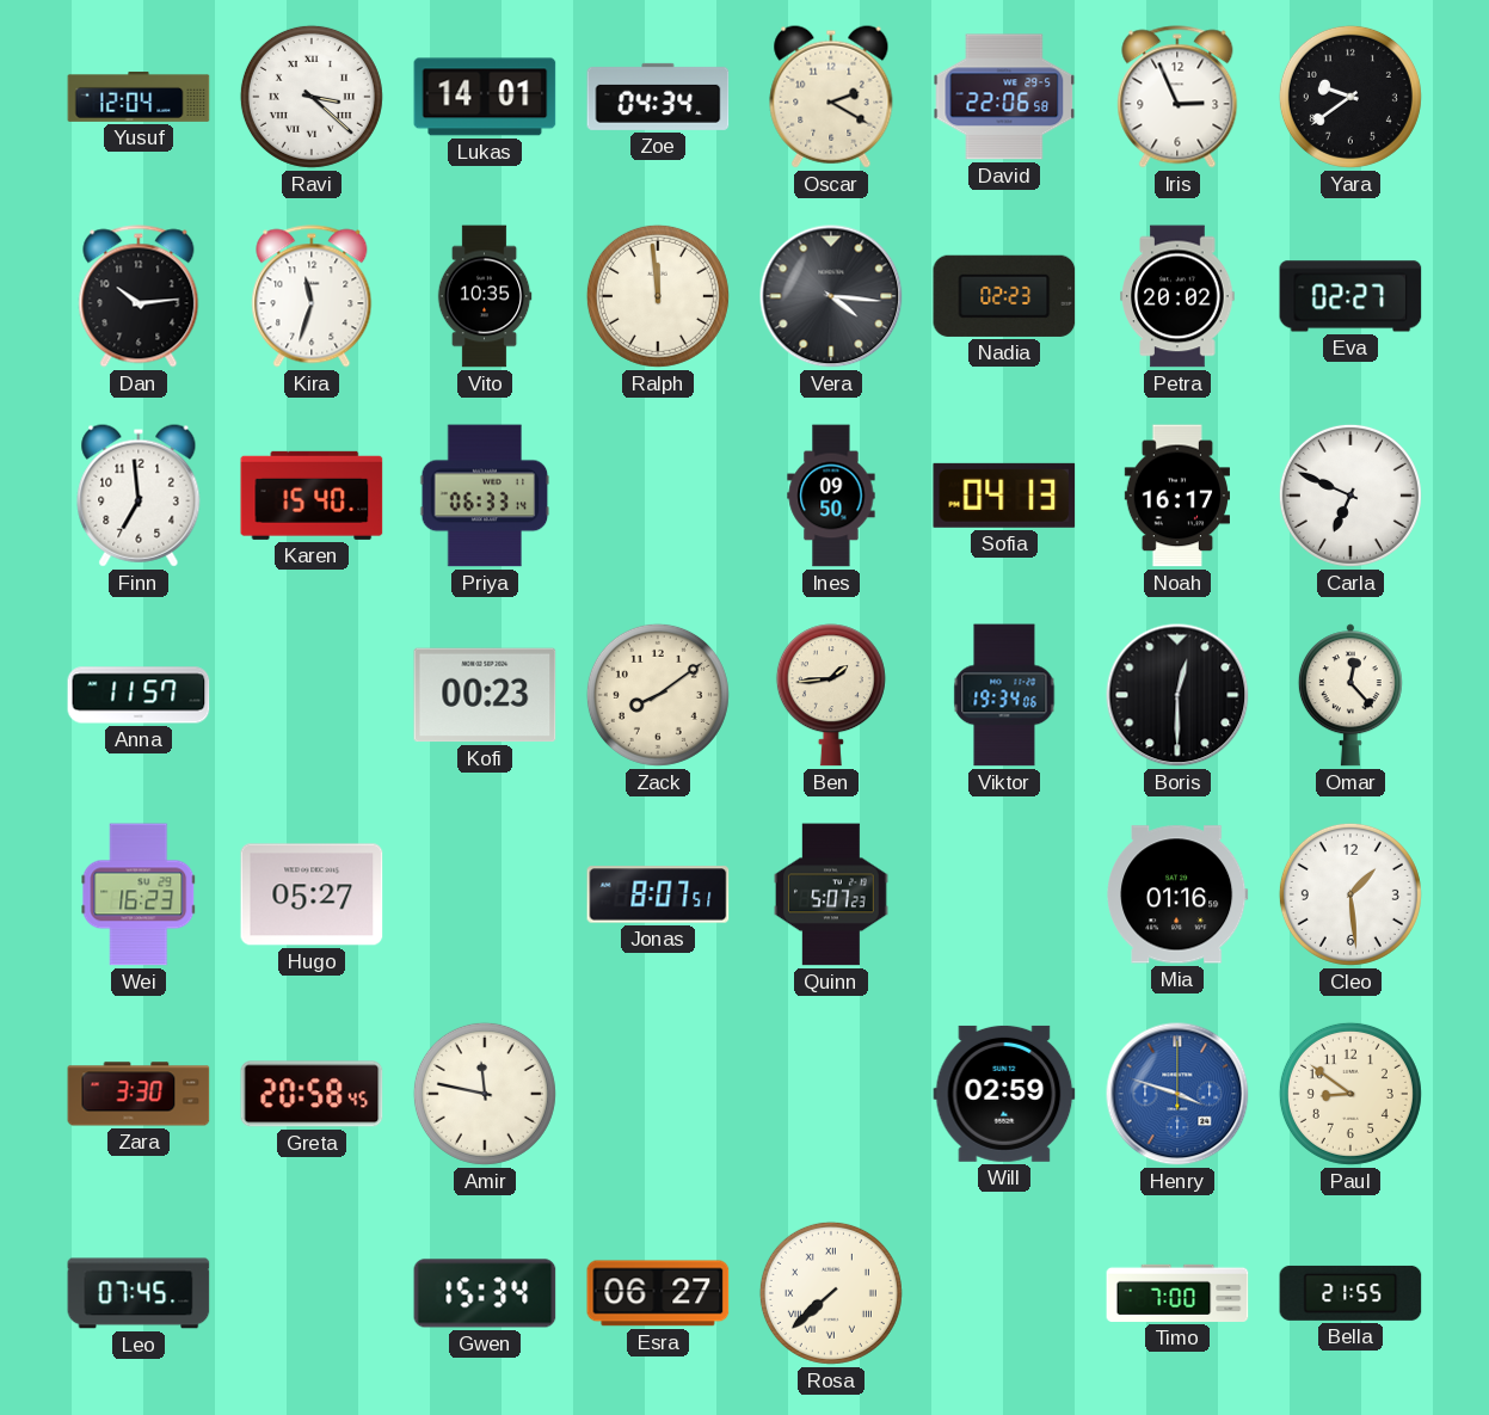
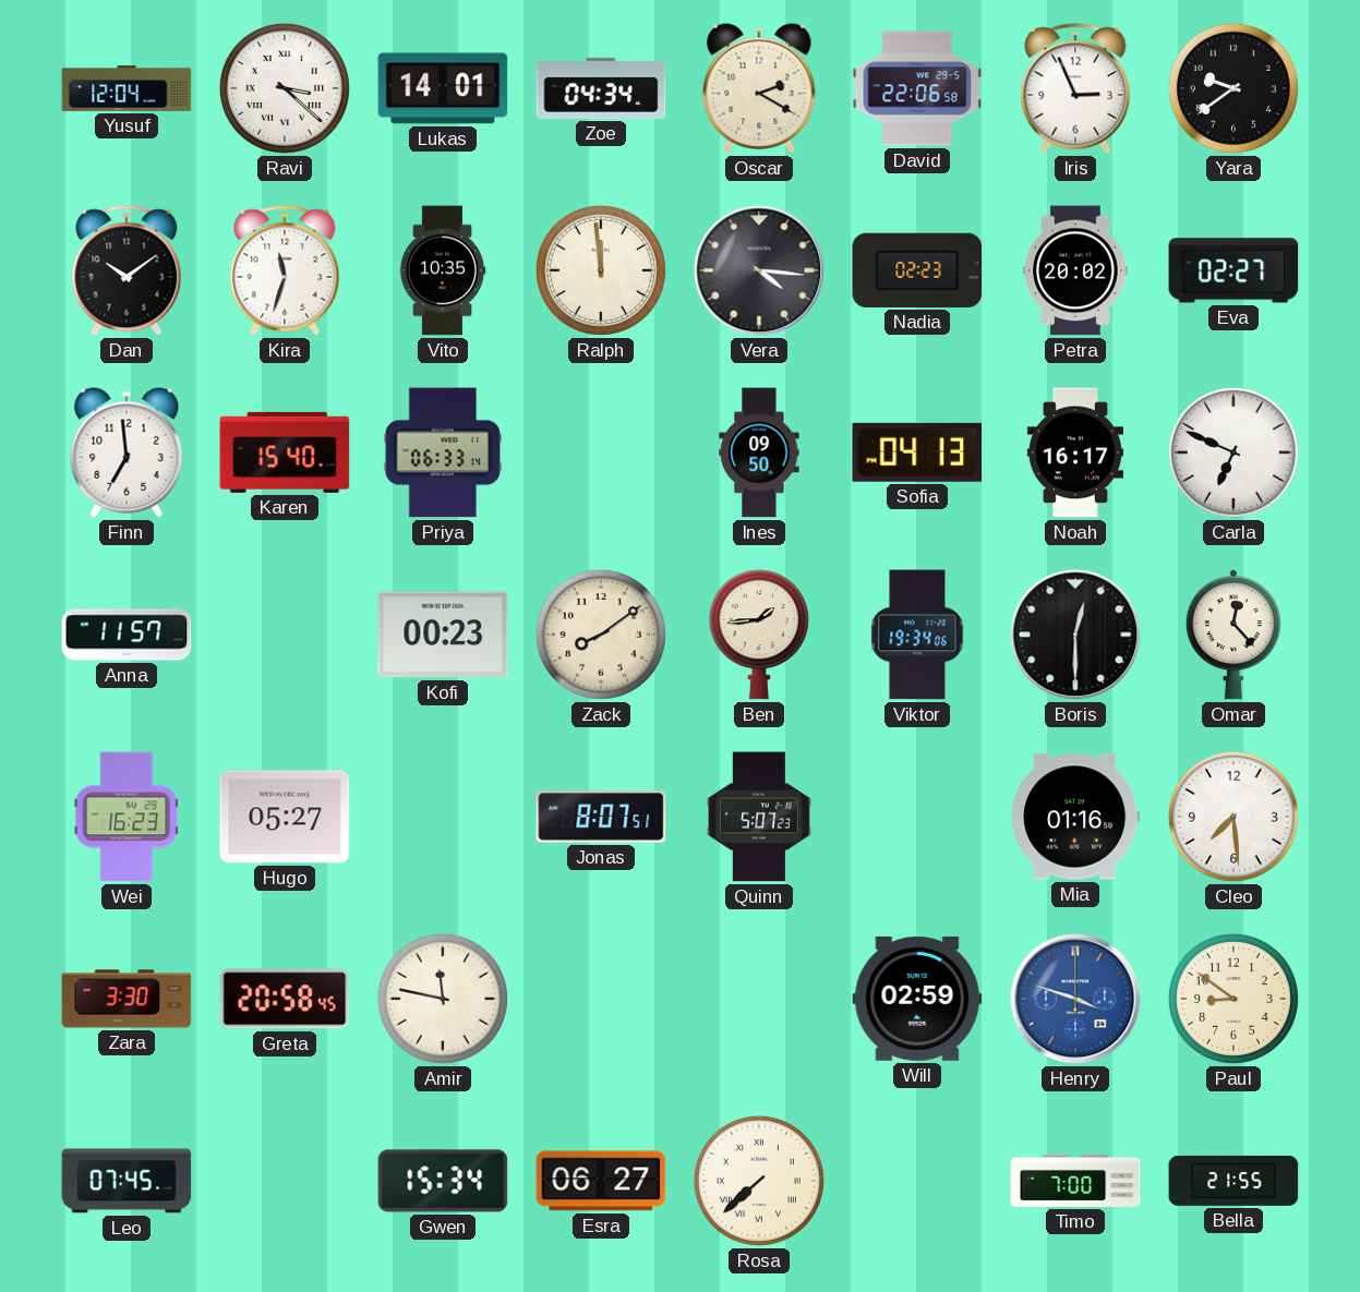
Dan: 10:14 -> 10:09 (127, 270)
Cleo: 1:29 -> 7:29 (1233, 817)
